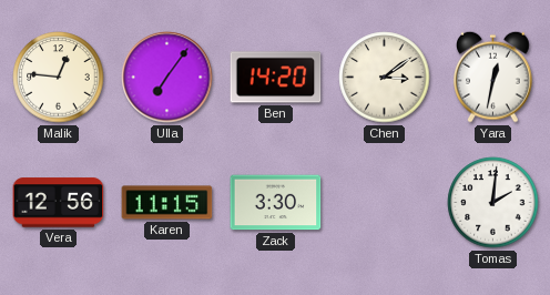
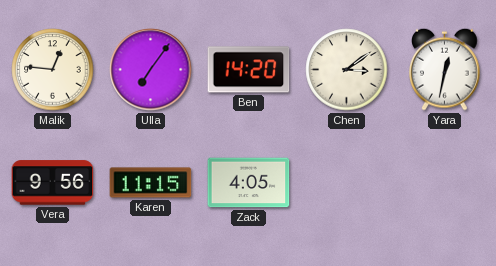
Vera: 12:56 -> 9:56 (53, 183)
Zack: 3:30 -> 4:05 (249, 183)
Tomas: 2:01 -> none (493, 203)
